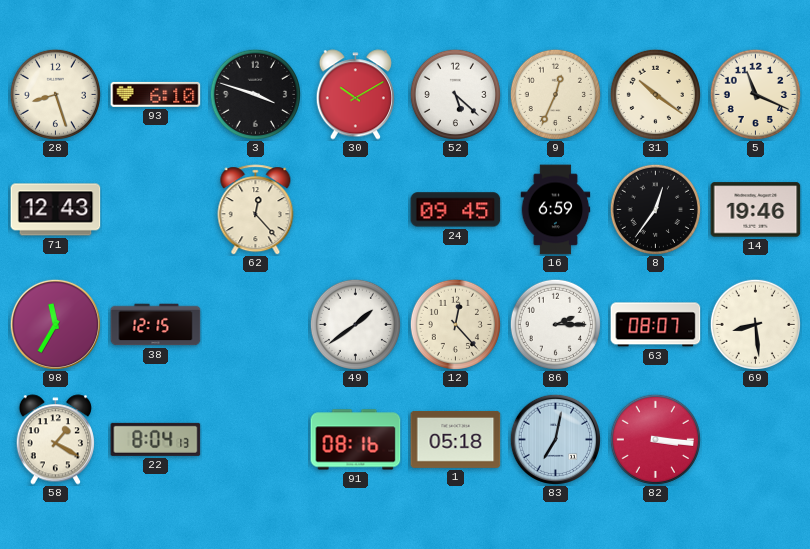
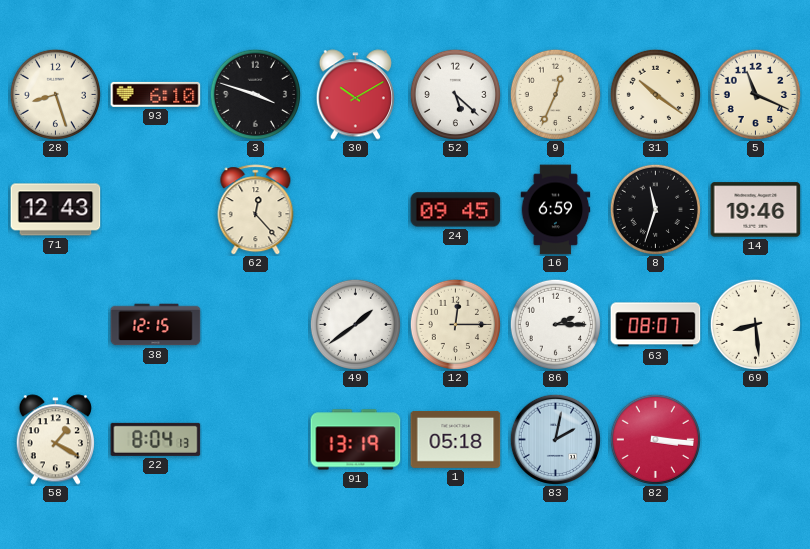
8: 12:36 -> 11:33 (655, 209)
98: 11:35 -> none (55, 324)
12: 12:23 -> 12:15 (455, 324)
91: 08:16 -> 13:19 (356, 440)
83: 7:02 -> 2:02 (555, 439)
